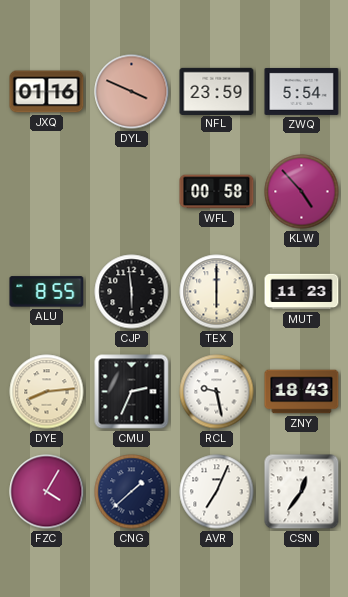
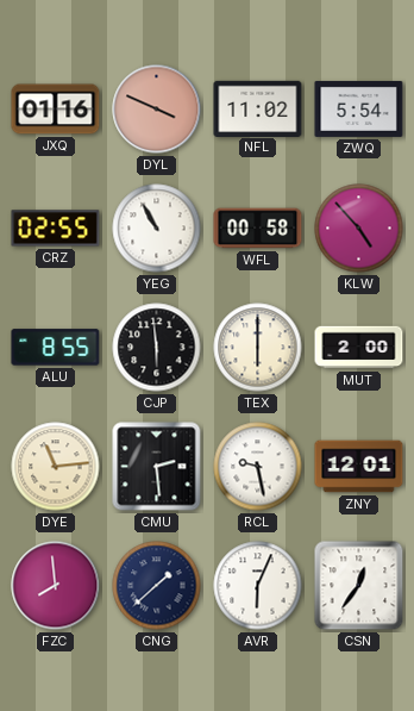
NFL: 23:59 -> 11:02 (258, 108)
CRZ: none -> 02:55 (56, 229)
YEG: none -> 10:55 (157, 229)
MUT: 11:23 -> 2:00 (359, 348)
DYE: 8:14 -> 11:14 (56, 467)
CMU: 2:34 -> 2:29 (157, 467)
ZNY: 18:43 -> 12:01 (359, 467)
FZC: 4:05 -> 7:59 (56, 586)
AVR: 7:04 -> 6:04 (258, 586)
